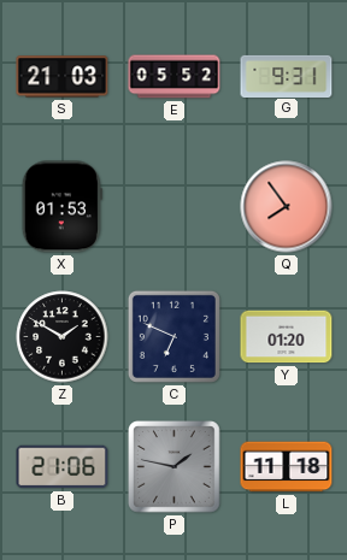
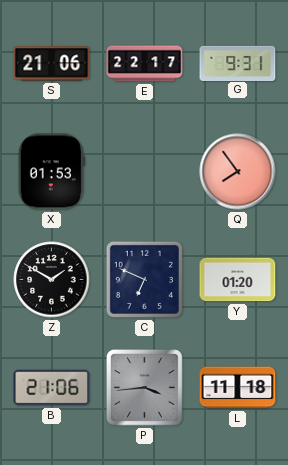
S: 21:03 -> 21:06 (52, 64)
E: 05:52 -> 22:17 (145, 64)
P: 1:47 -> 3:44 (145, 388)
